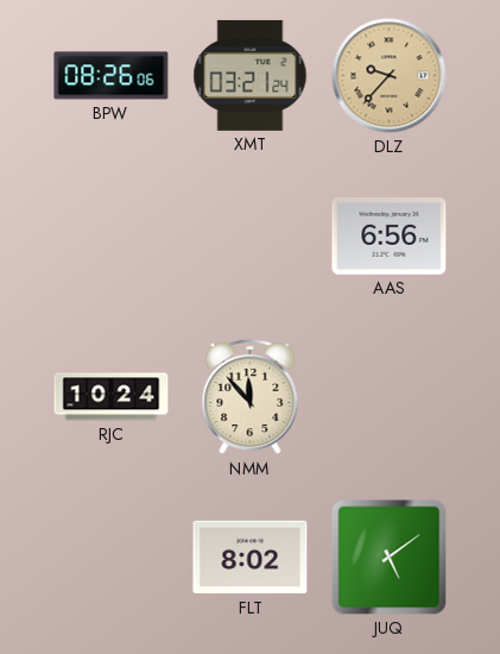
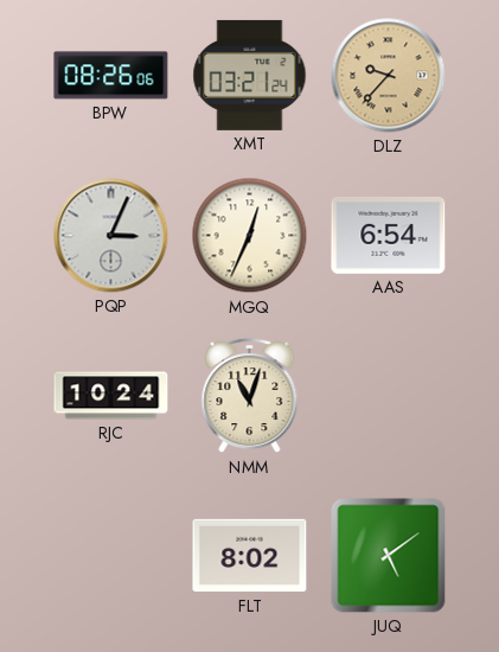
PQP: none -> 3:04 (111, 236)
MGQ: none -> 12:34 (250, 236)
AAS: 6:56 -> 6:54 (389, 235)
NMM: 11:53 -> 11:03 (250, 396)
